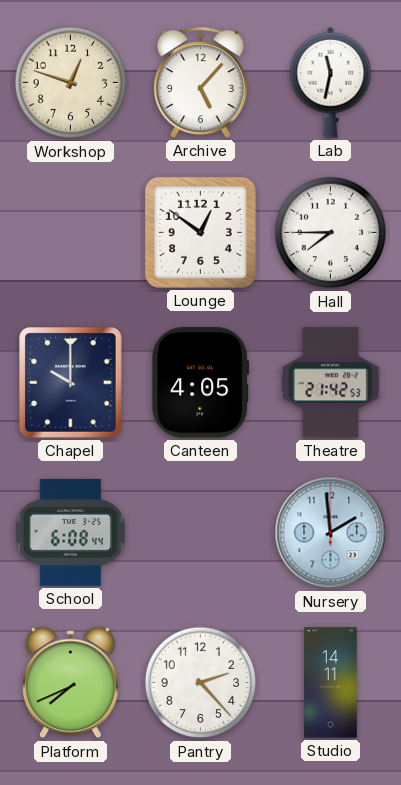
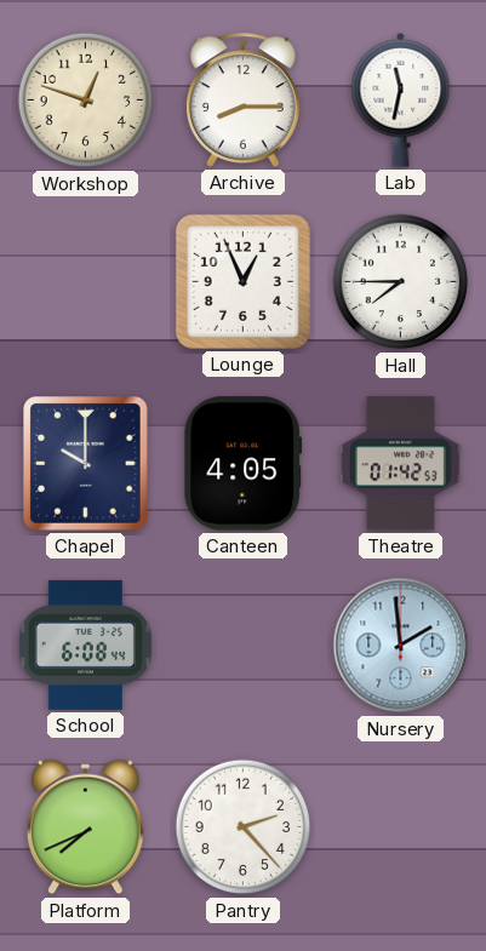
Archive: 5:07 -> 8:15 (244, 99)
Lounge: 12:51 -> 12:56 (242, 281)
Theatre: 21:42 -> 01:42 (400, 464)
Studio: 14:11 -> none (331, 683)
